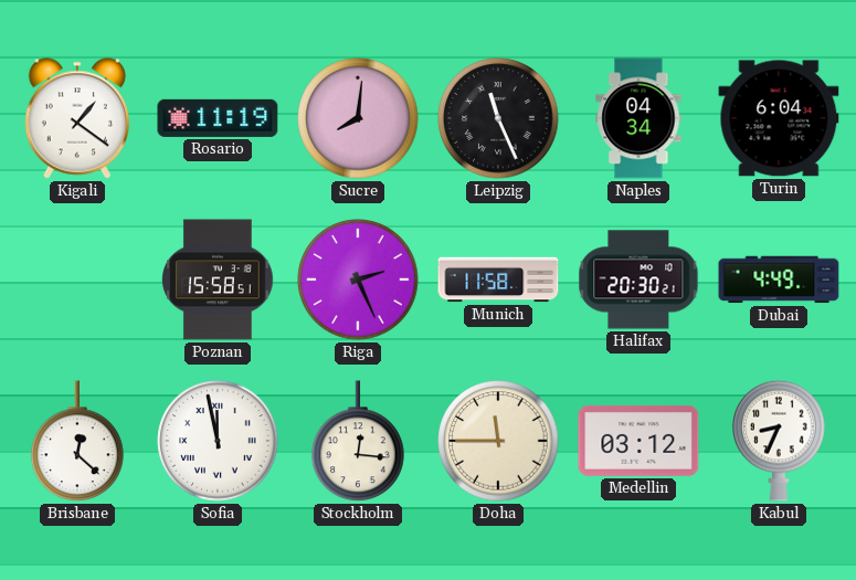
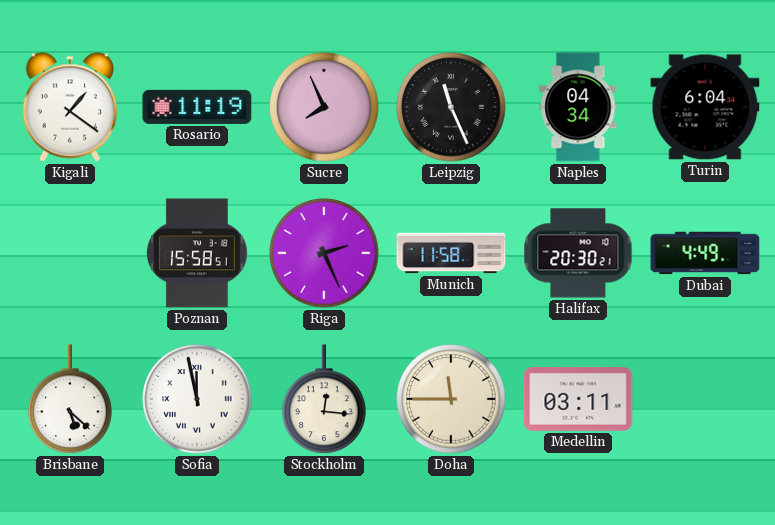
Sucre: 8:01 -> 7:56 (324, 107)
Brisbane: 12:22 -> 5:22 (70, 400)
Medellin: 03:12 -> 03:11 (578, 399)
Kabul: 8:34 -> none (779, 441)
